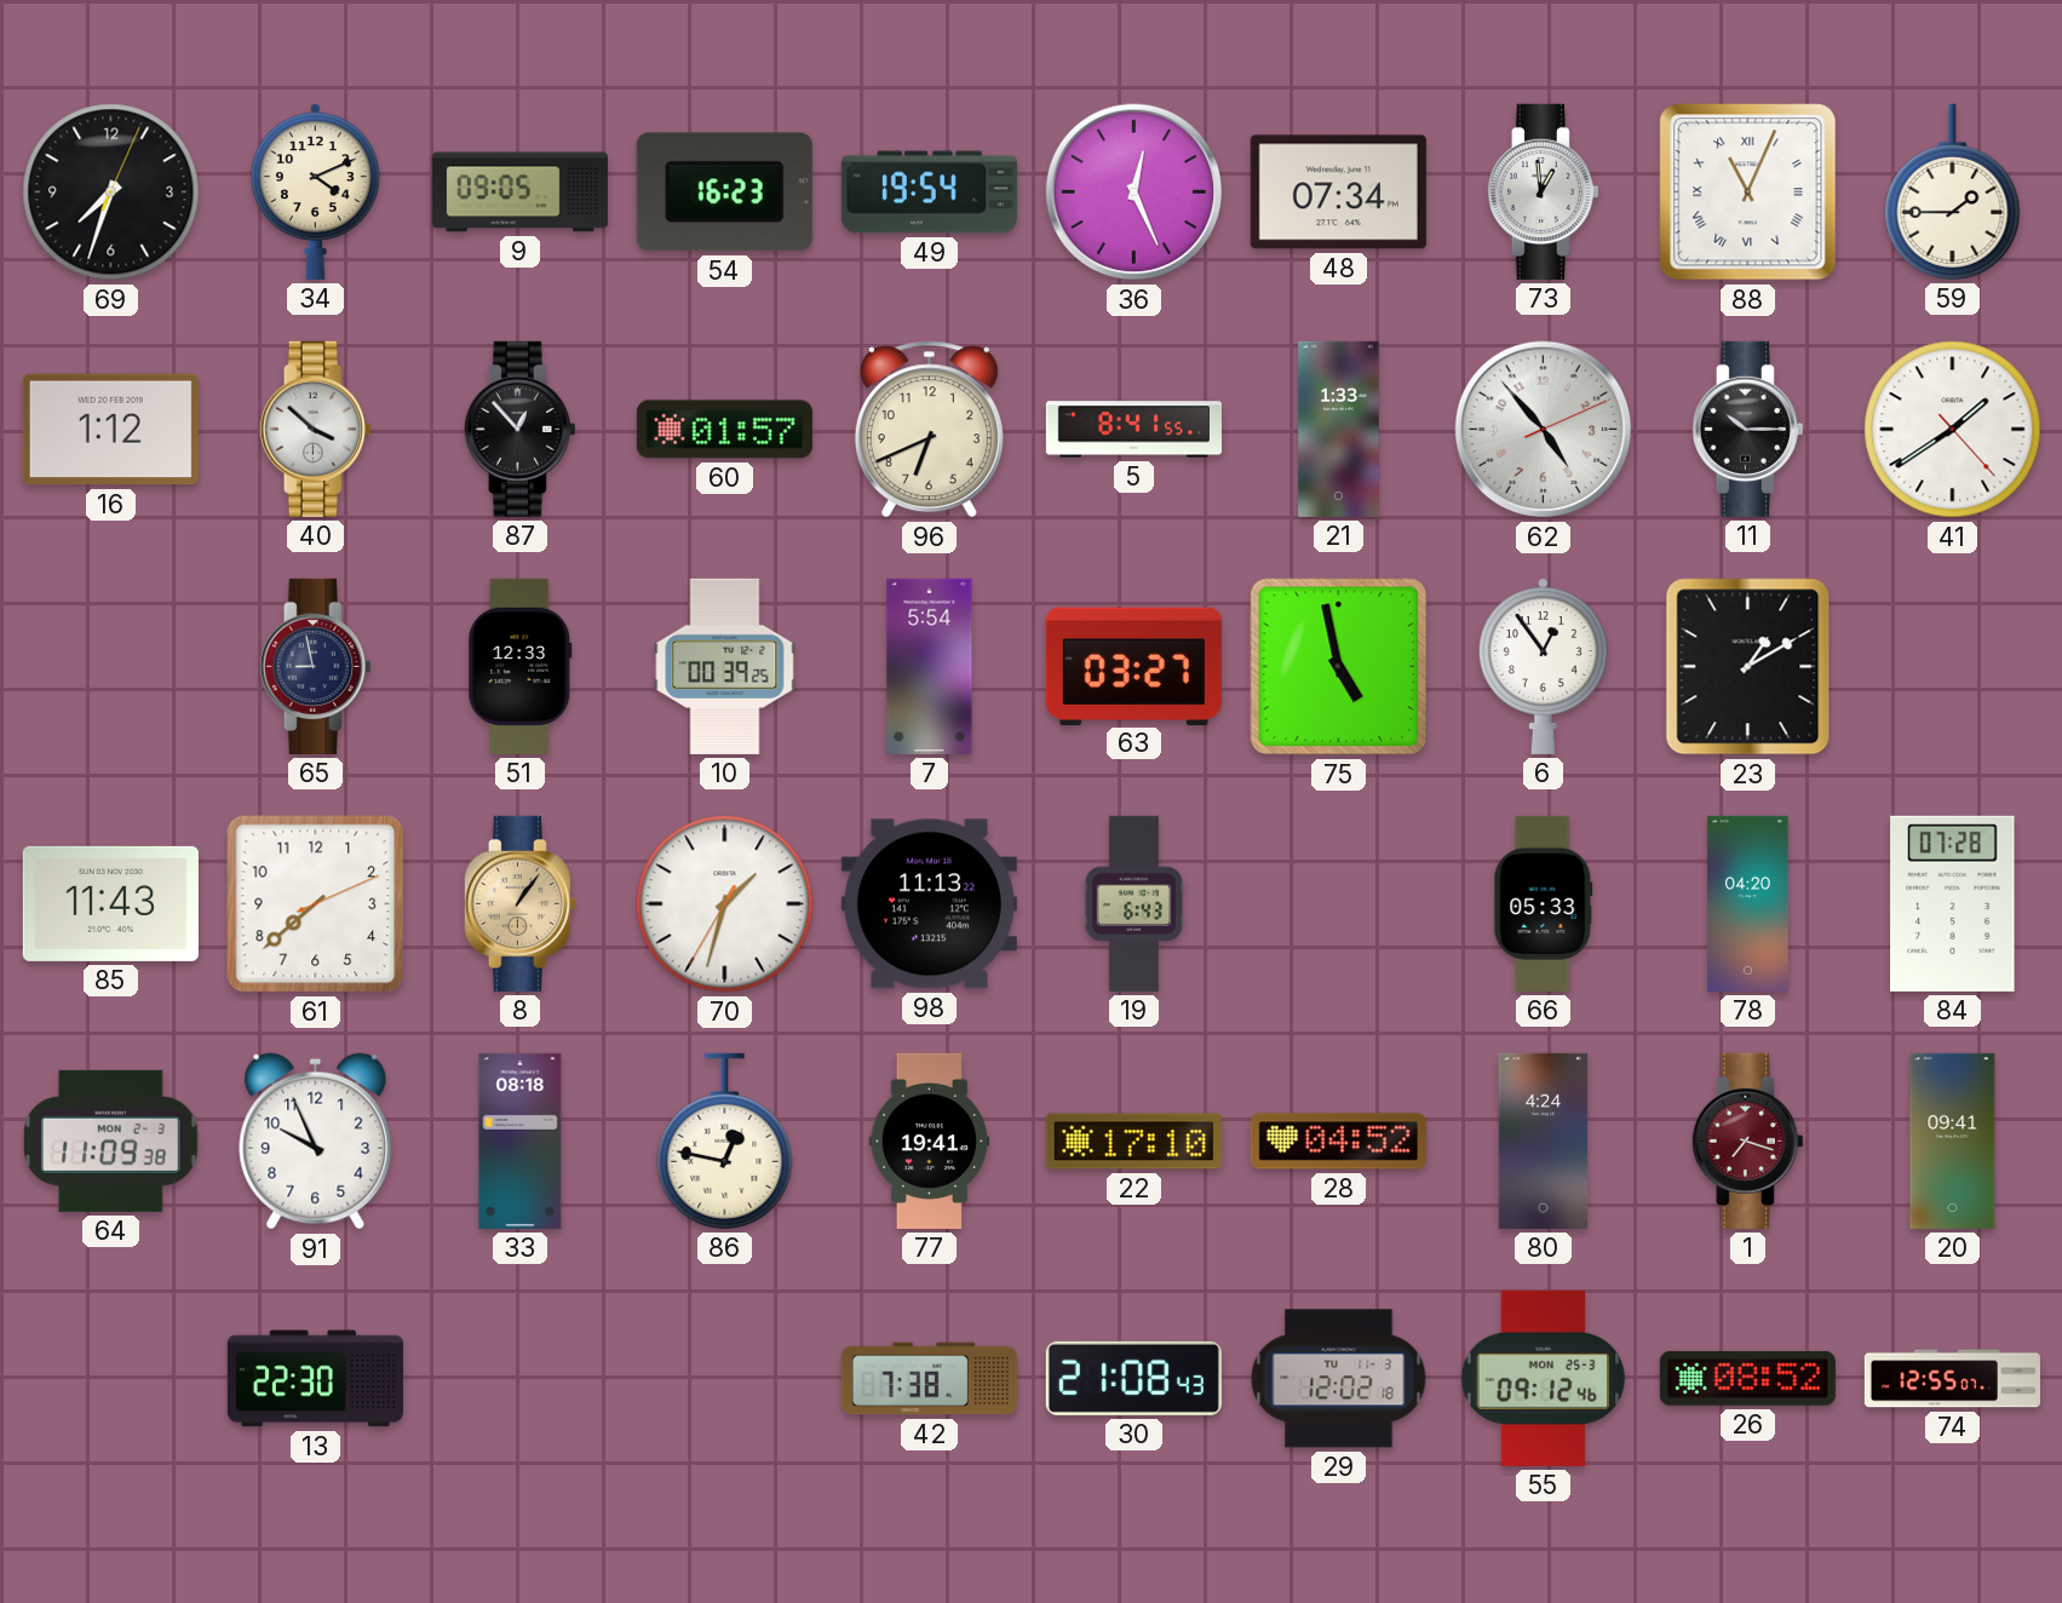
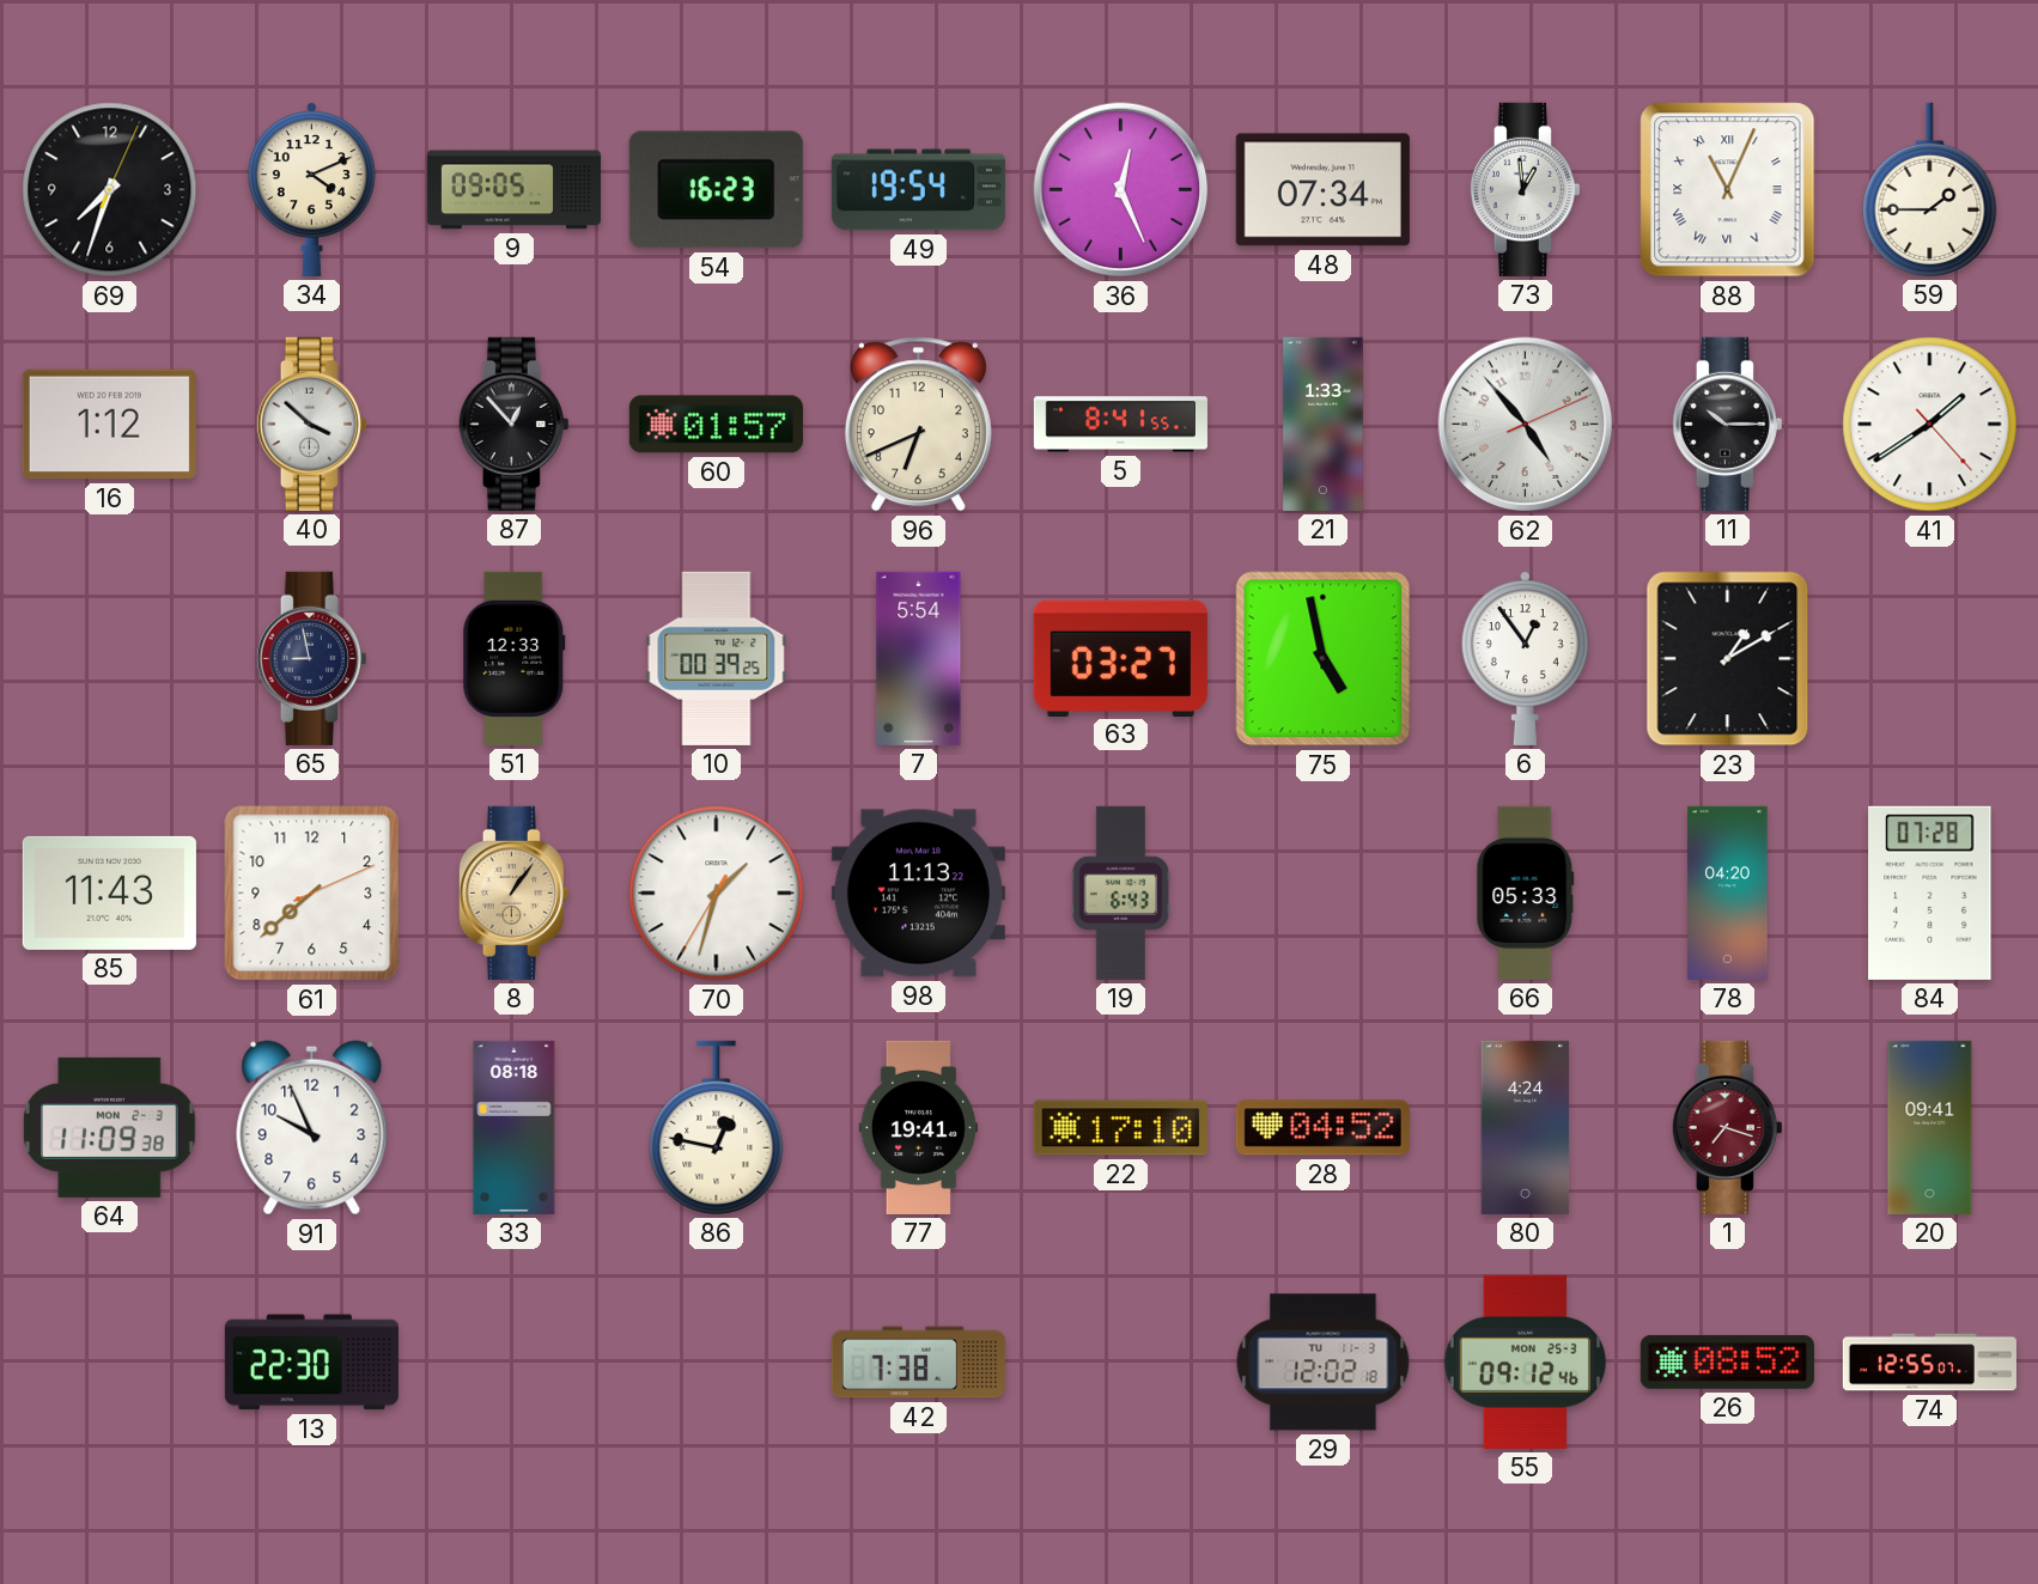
30: 21:08 -> none (1133, 1378)
